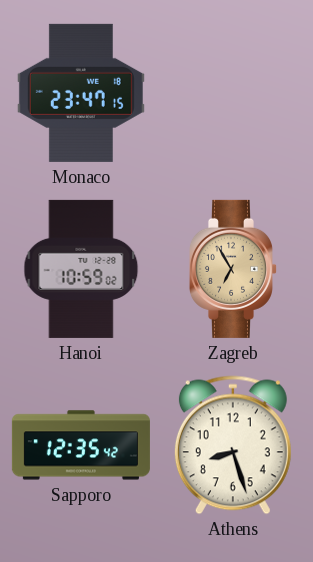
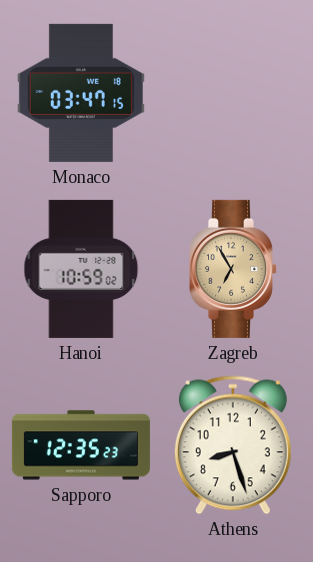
Monaco: 23:47 -> 03:47 (81, 93)
Sapporo: 12:35:42 -> 12:35:23 (81, 445)
